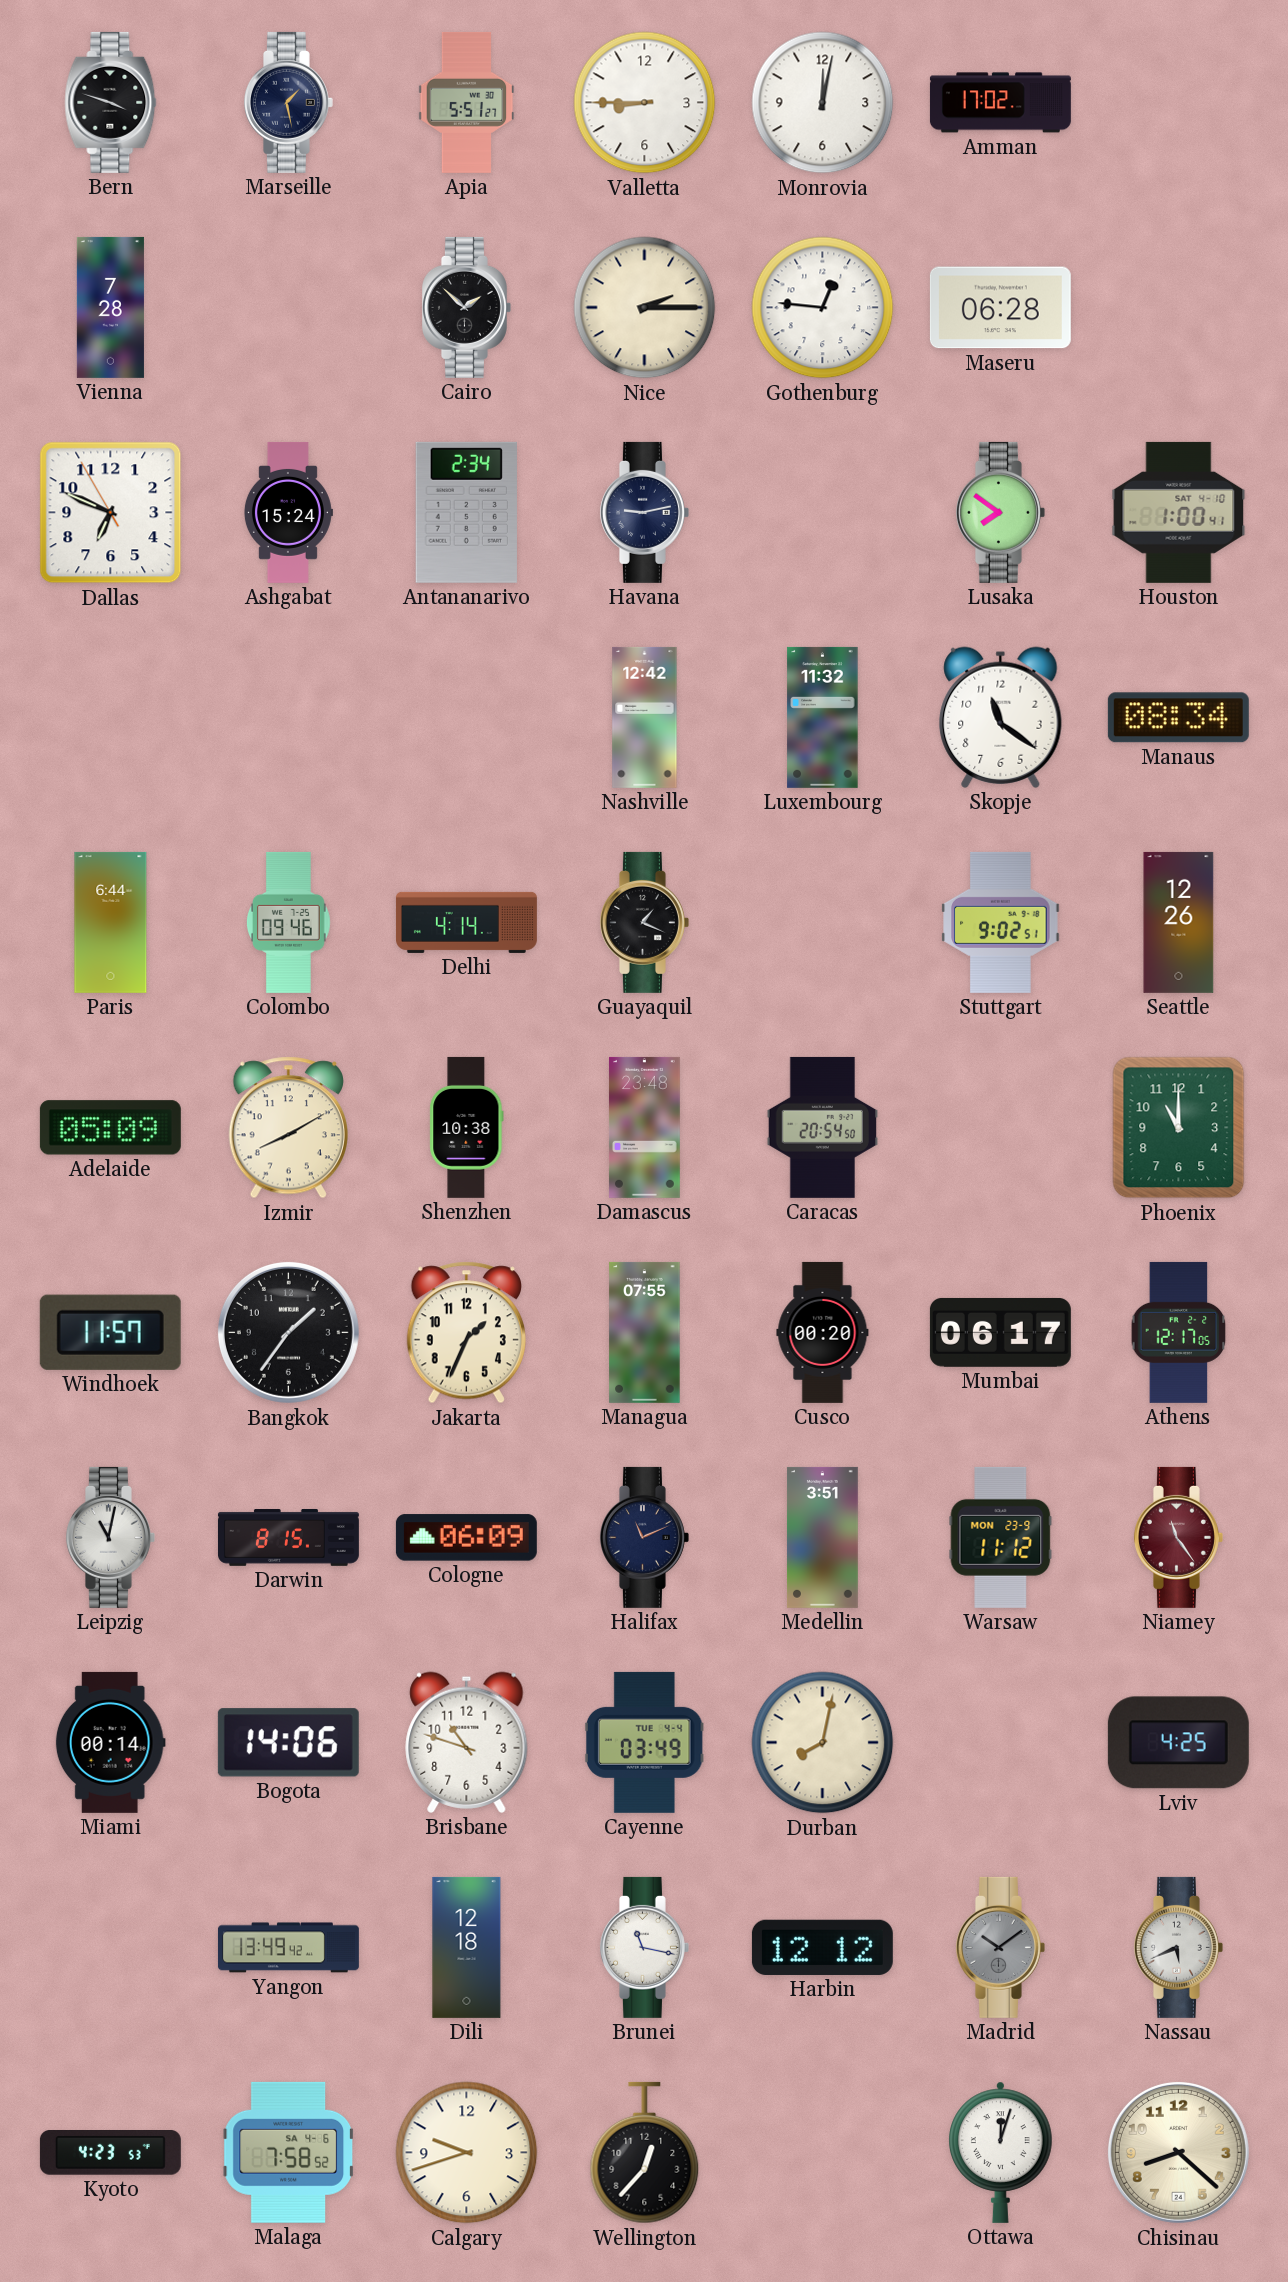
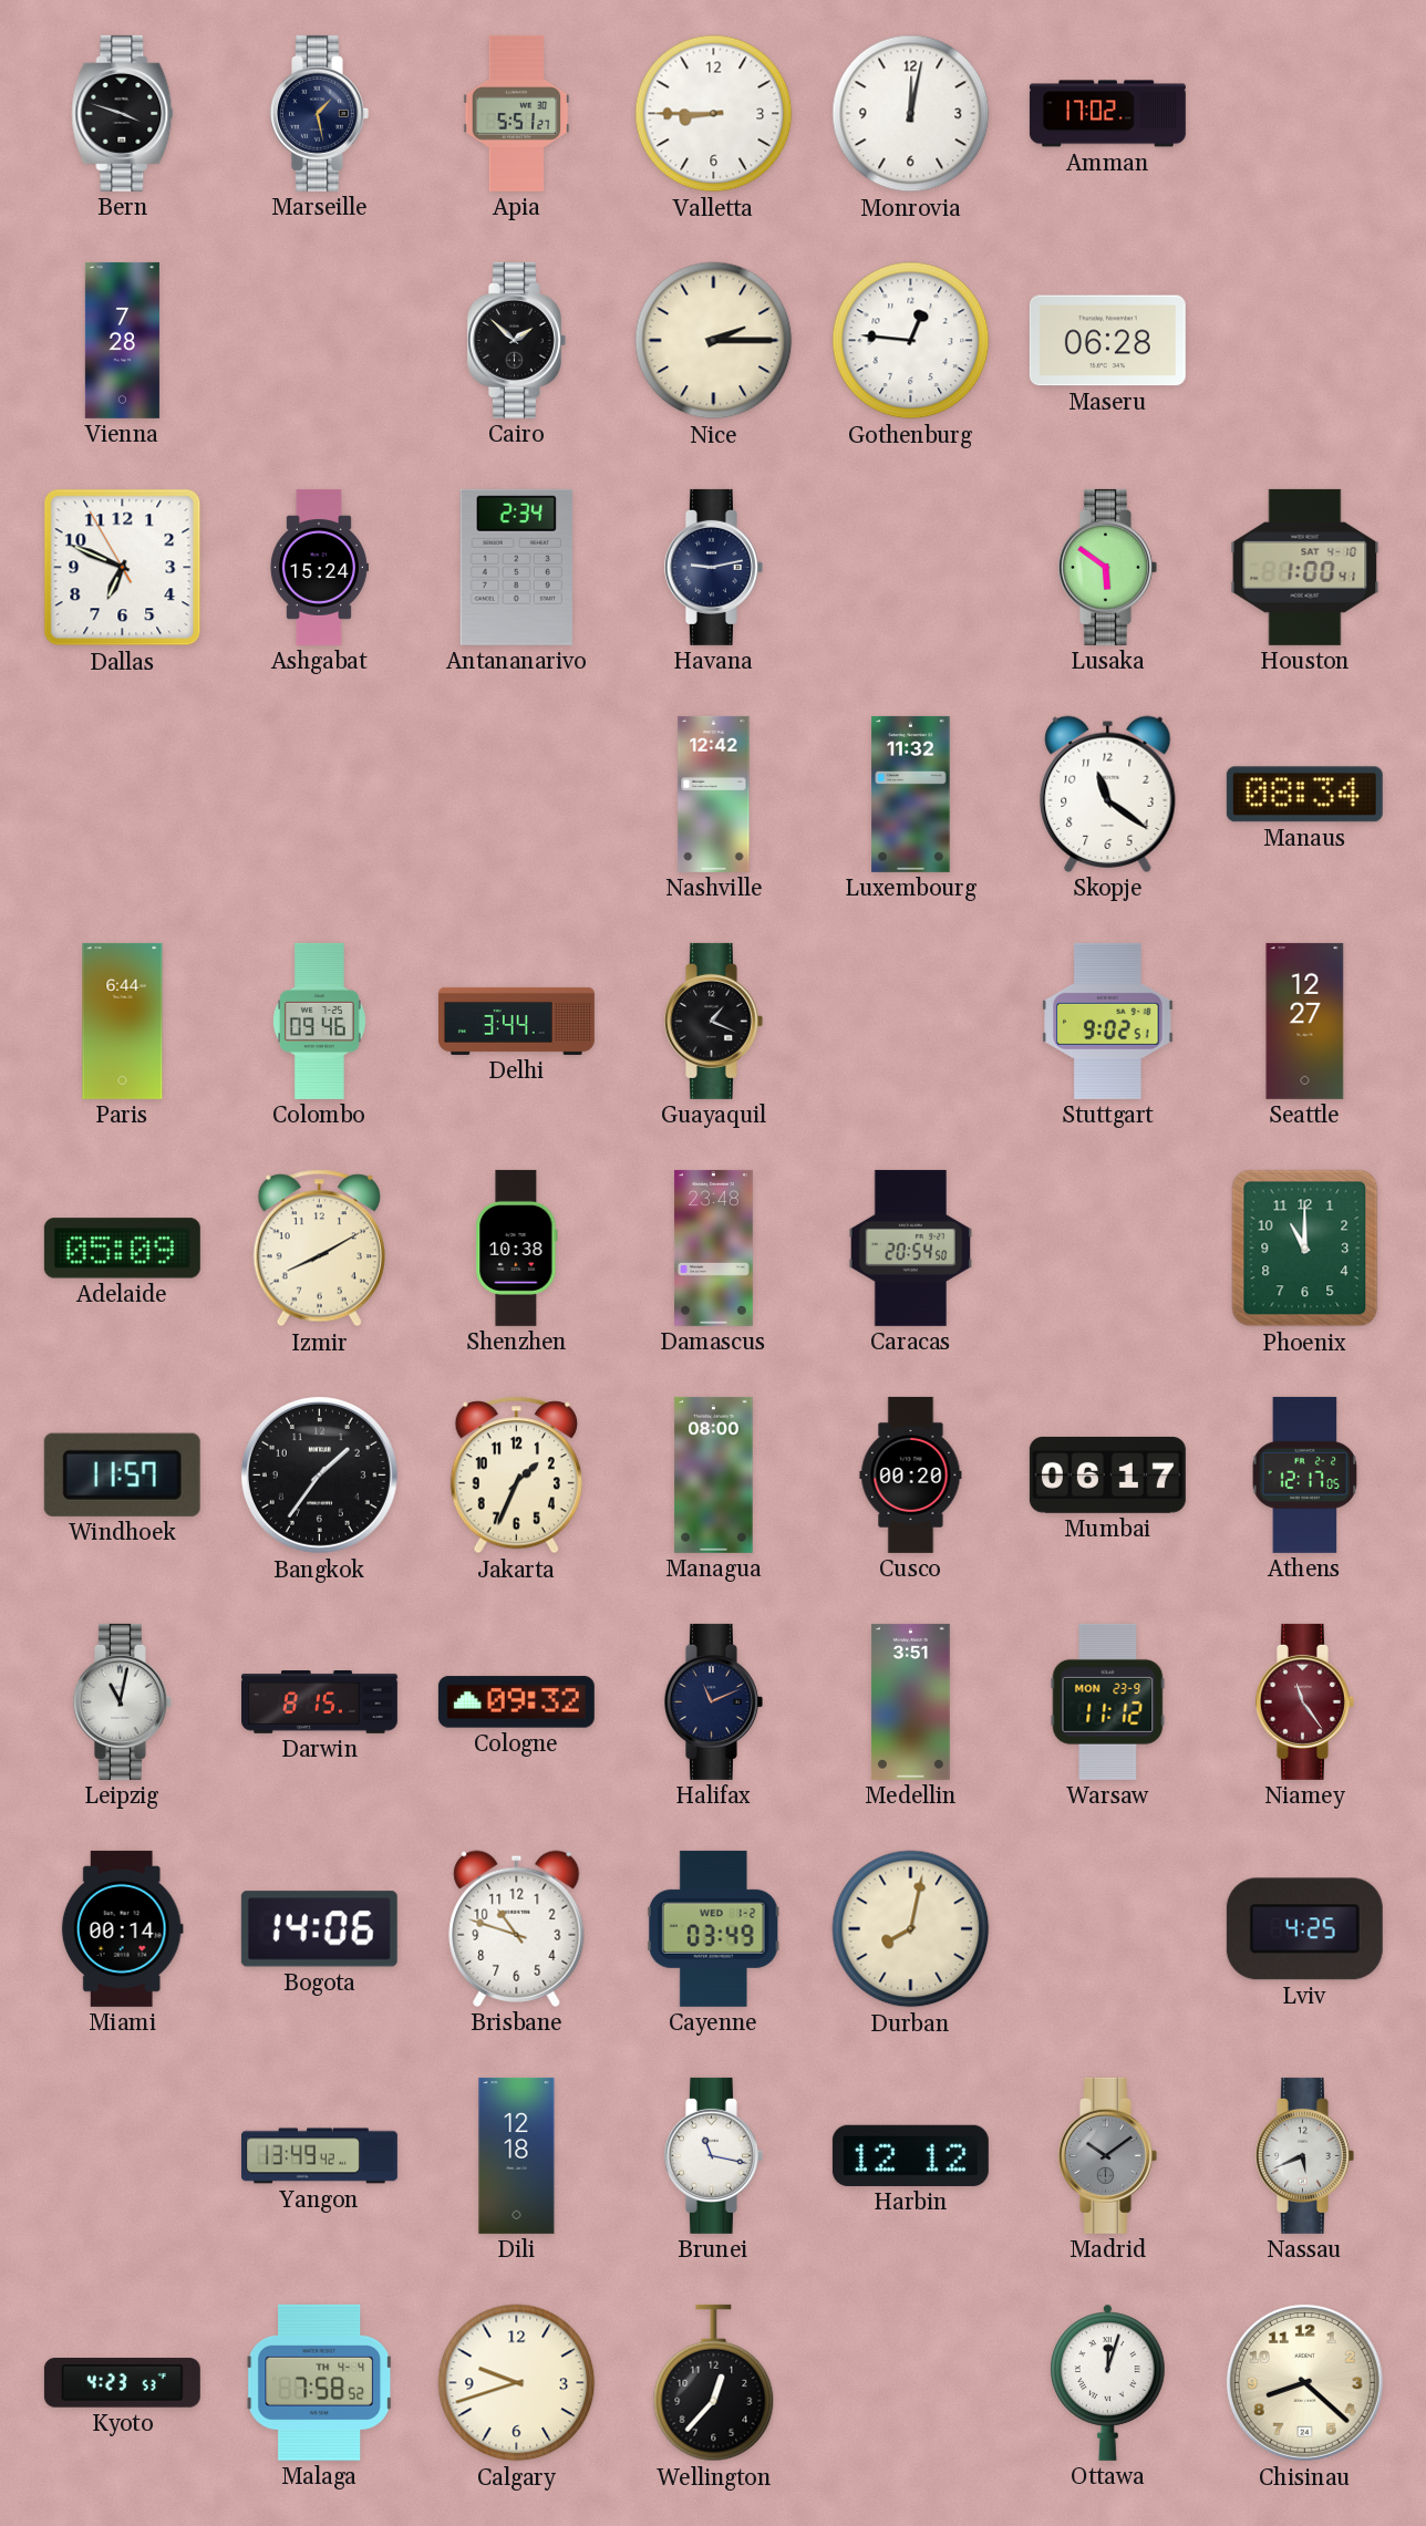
Lusaka: 7:51 -> 5:51 (1107, 567)
Delhi: 4:14 -> 3:44 (516, 1021)
Seattle: 12:26 -> 12:27 (1305, 1021)
Managua: 07:55 -> 08:00 (714, 1474)
Cologne: 06:09 -> 09:32 (516, 1702)
Cayenne date: TUE 4-4 -> WED 1-2 (713, 1928)
Malaga date: SA 4-6 -> TH 4-4 (319, 2382)
